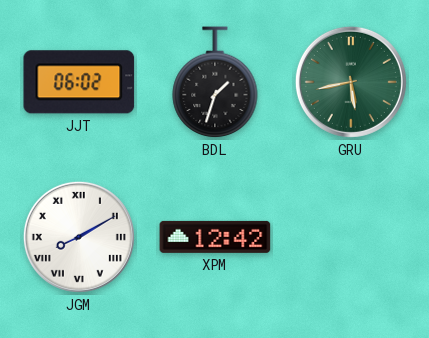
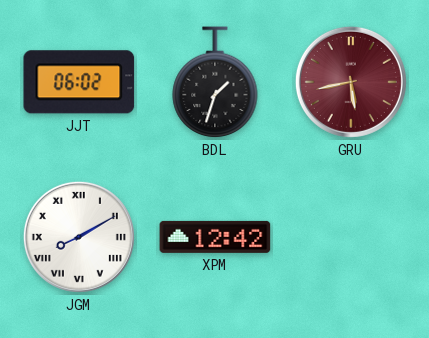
GRU dial: green -> burgundy (351, 82)
